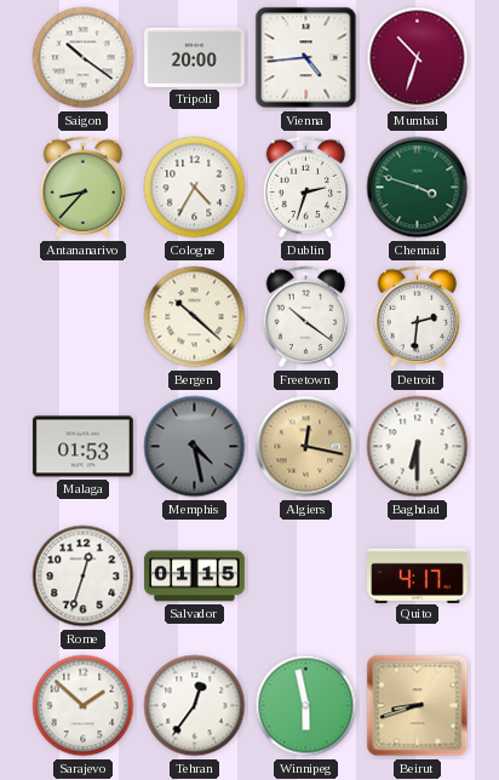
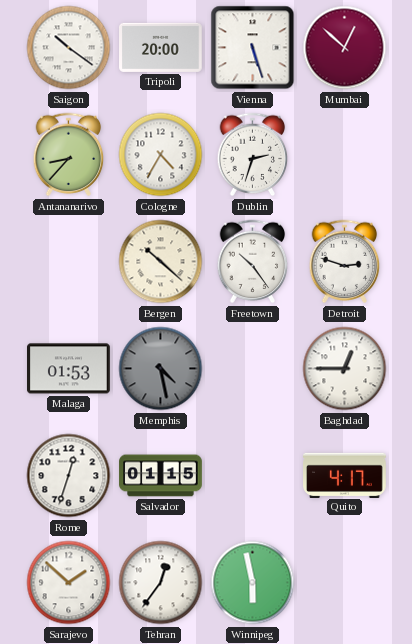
Vienna: 4:44 -> 5:27 (253, 48)
Mumbai: 10:33 -> 12:52 (345, 48)
Chennai: 3:48 -> none (418, 188)
Freetown: 10:21 -> 10:24 (253, 262)
Detroit: 2:31 -> 2:48 (345, 262)
Algiers: 12:17 -> none (306, 447)
Baghdad: 6:30 -> 12:45 (345, 369)
Beirut: 8:42 -> none (418, 706)
